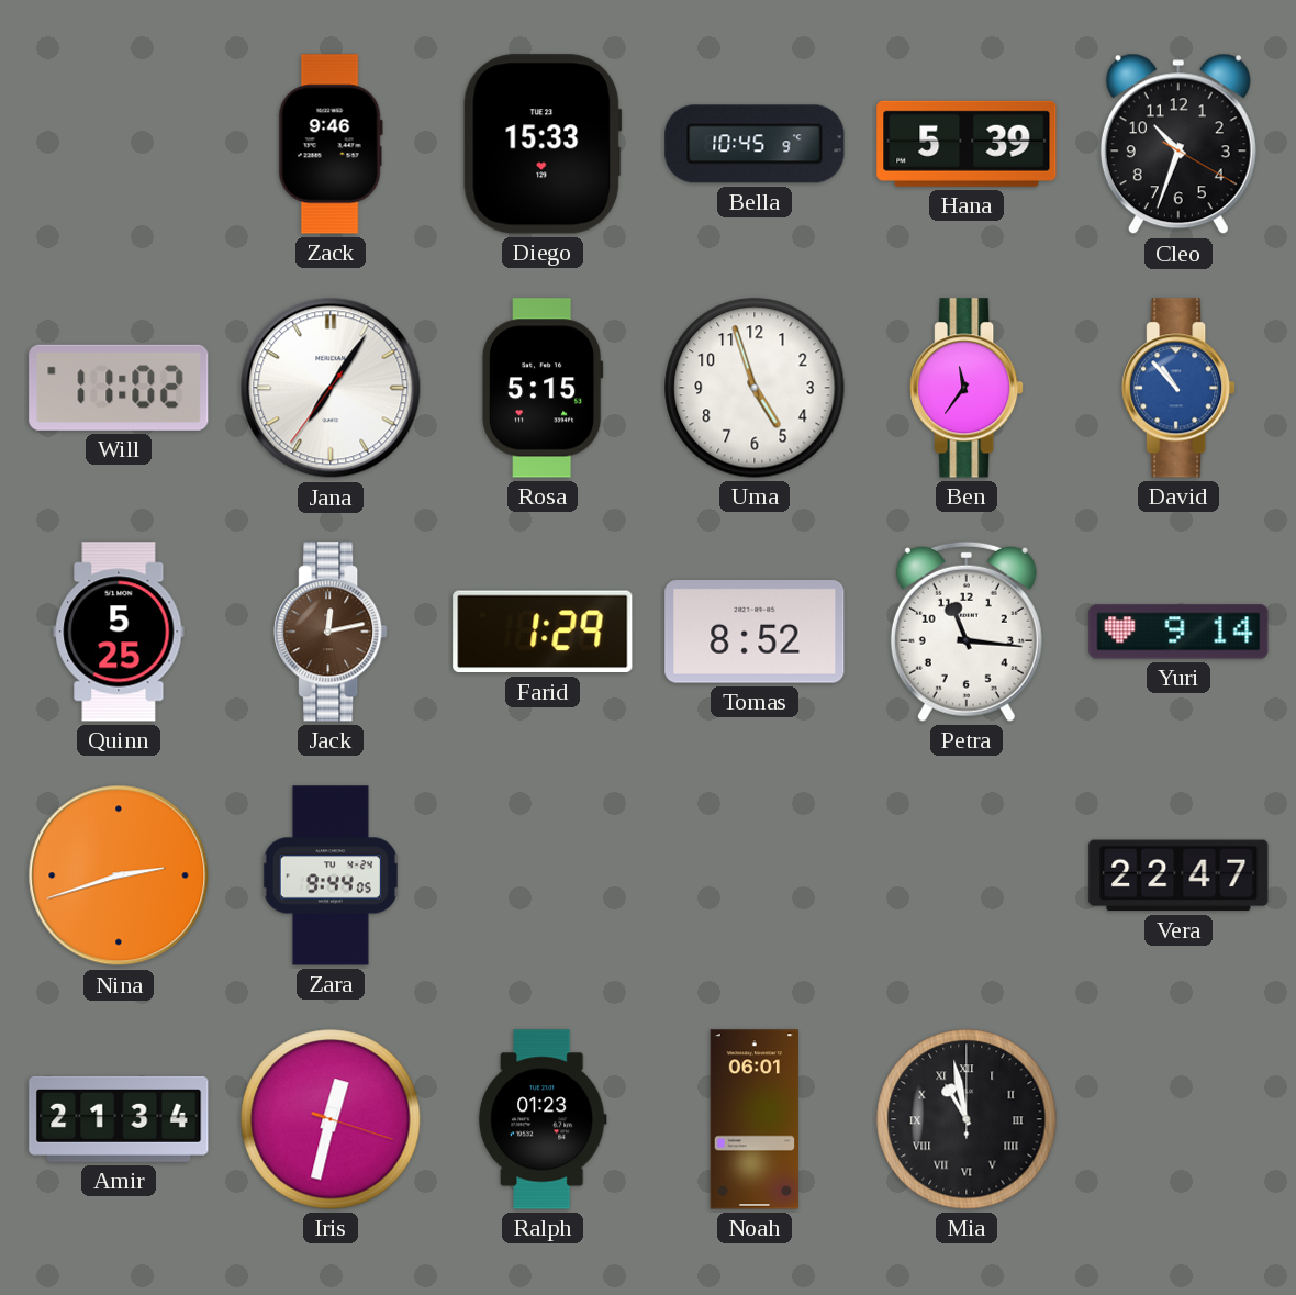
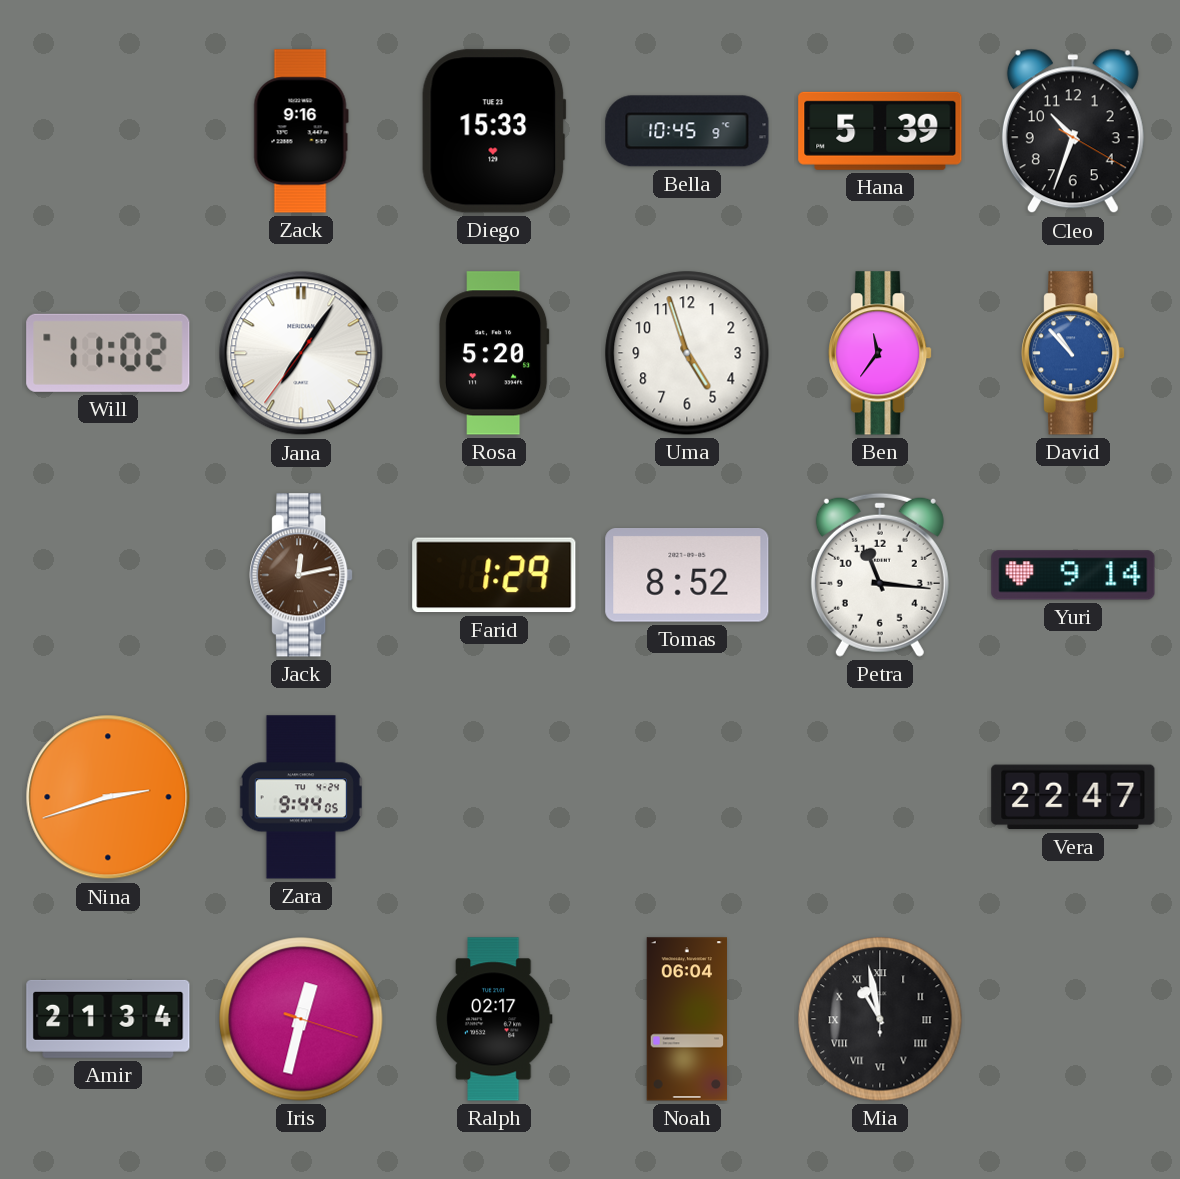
Zack: 9:46 -> 9:16 (301, 131)
Rosa: 5:15 -> 5:20 (494, 353)
Quinn: 5:25 -> none (119, 632)
Ralph: 01:23 -> 02:17 (494, 1019)
Noah: 06:01 -> 06:04 (686, 1019)
